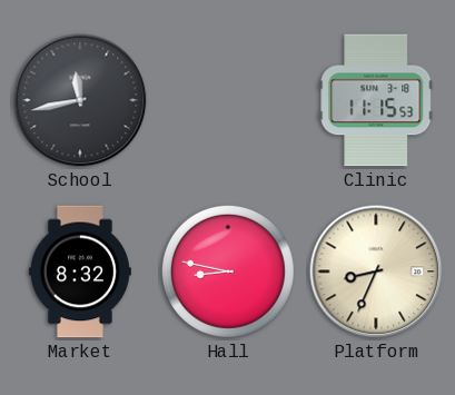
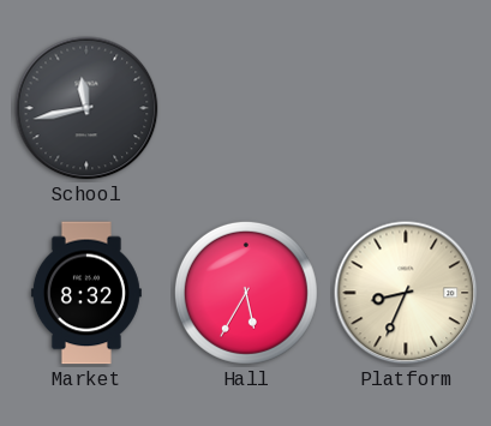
Clinic: 11:15 -> none (376, 100)
Hall: 8:47 -> 5:35 (246, 293)
